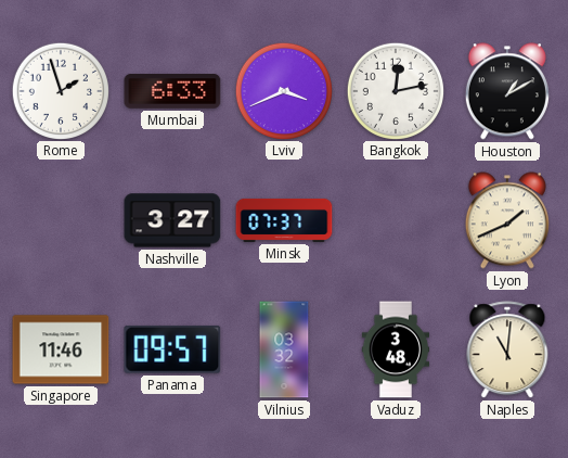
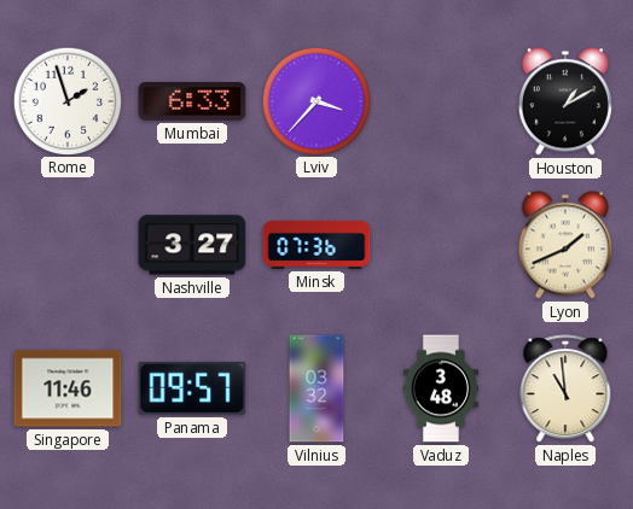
Lviv: 3:41 -> 3:37 (315, 100)
Bangkok: 12:13 -> none (395, 90)
Minsk: 07:37 -> 07:36 (316, 245)
Naples: 11:01 -> 10:59 (565, 390)
